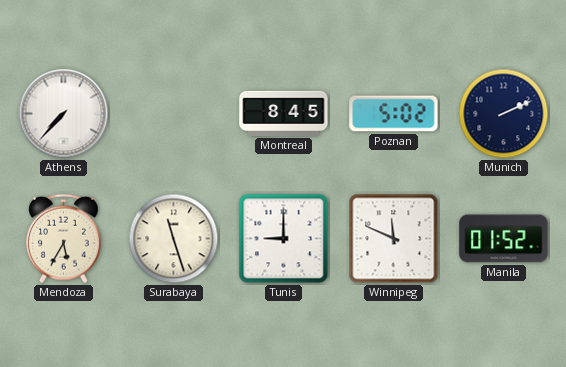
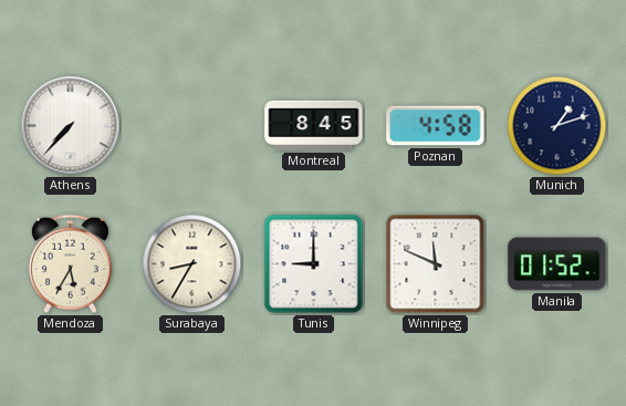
Poznan: 5:02 -> 4:58 (436, 126)
Munich: 2:11 -> 1:12 (557, 126)
Surabaya: 11:27 -> 8:35 (192, 264)
